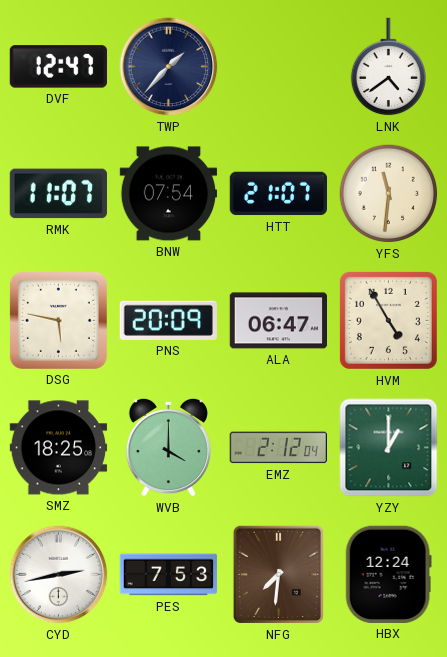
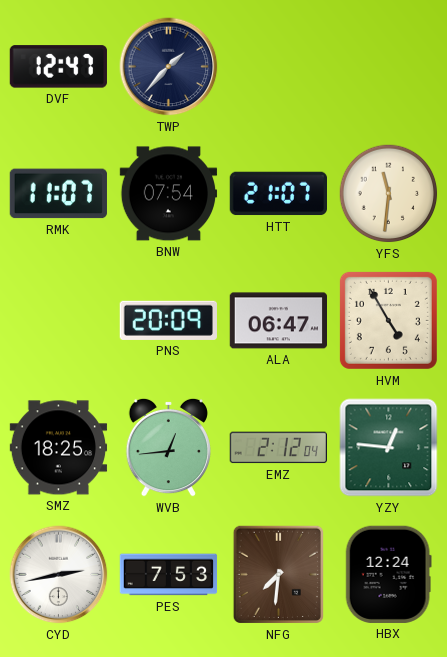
LNK: 4:39 -> none (388, 67)
DSG: 5:47 -> none (58, 320)
WVB: 4:00 -> 12:44 (168, 447)
YZY: 1:00 -> 12:46 (389, 448)
